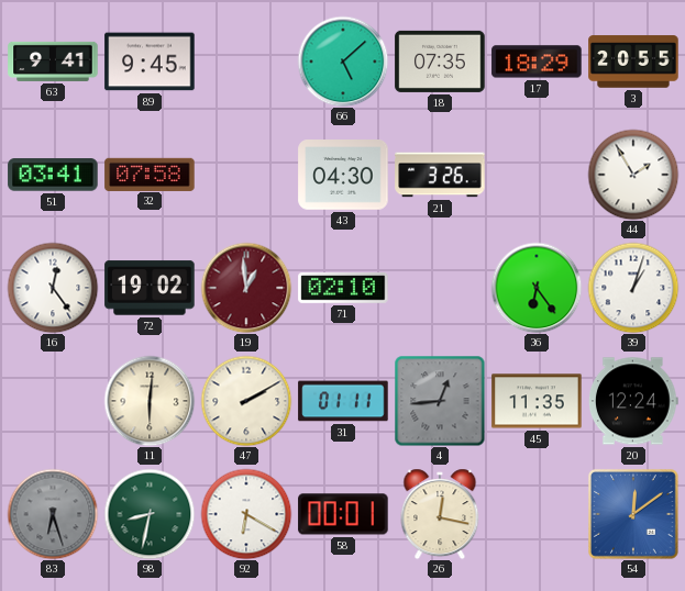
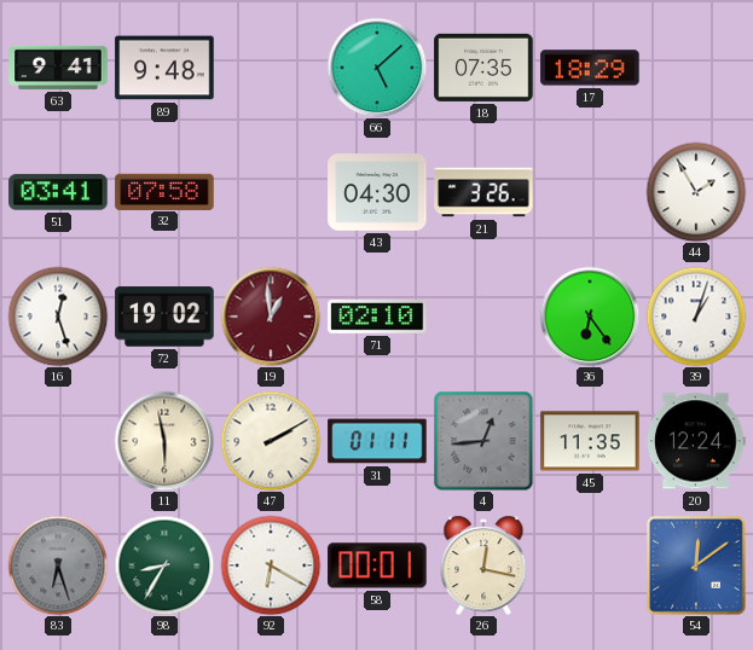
89: 9:45 -> 9:48 (164, 68)
3: 20:55 -> none (633, 62)
16: 12:24 -> 12:27 (58, 317)
11: 6:01 -> 5:58 (164, 441)
98: 8:32 -> 8:35 (164, 565)
